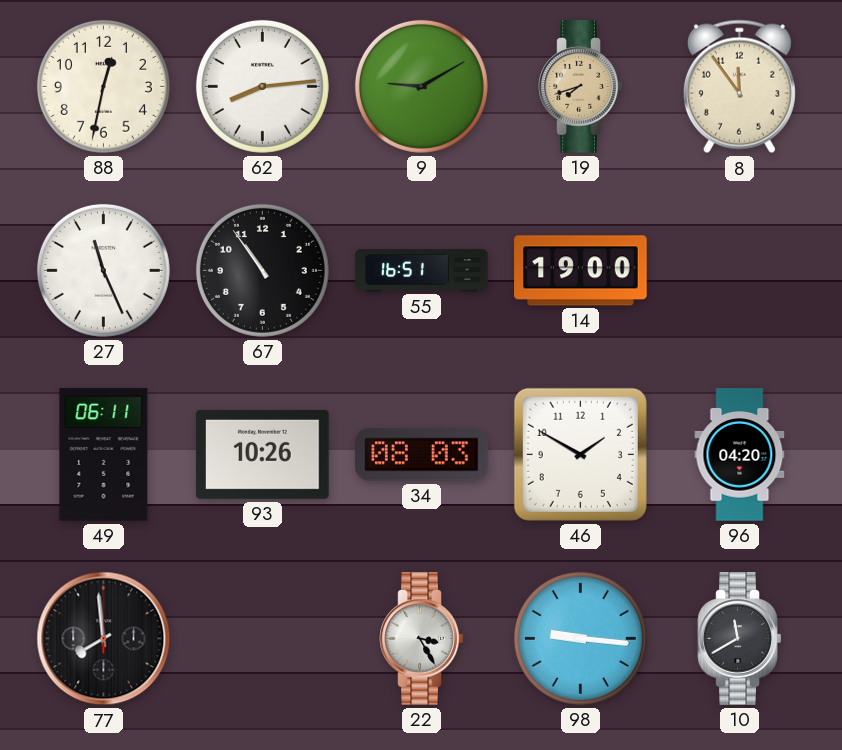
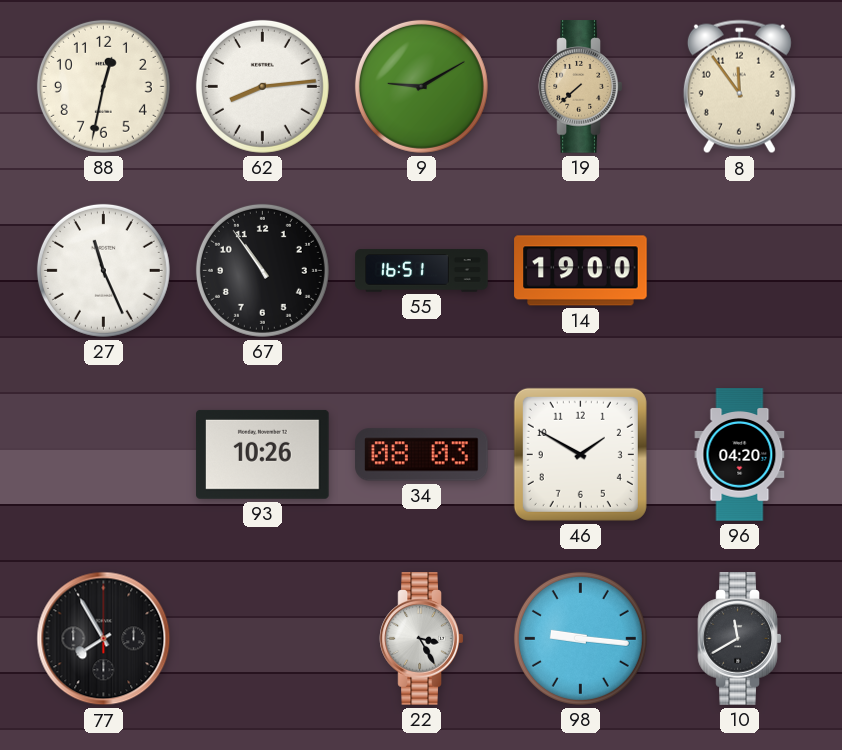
19: 7:42 -> 7:38 (581, 87)
49: 06:11 -> none (104, 455)
77: 7:59 -> 7:55 (104, 639)
